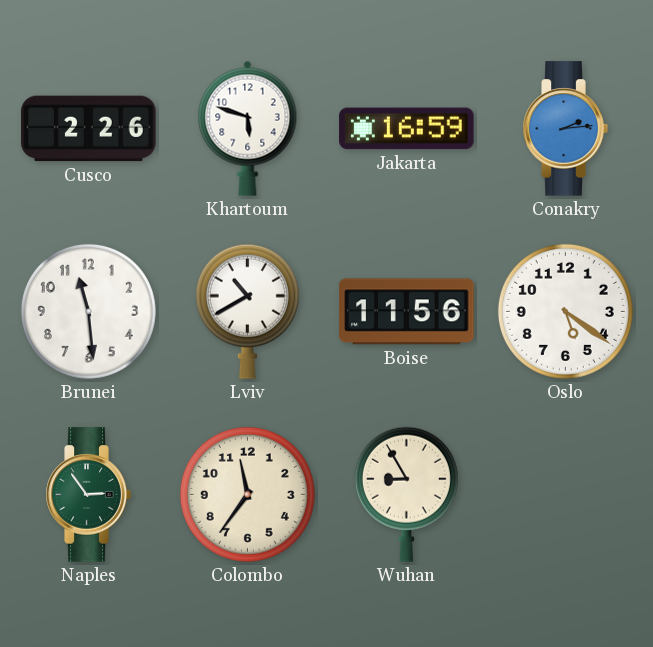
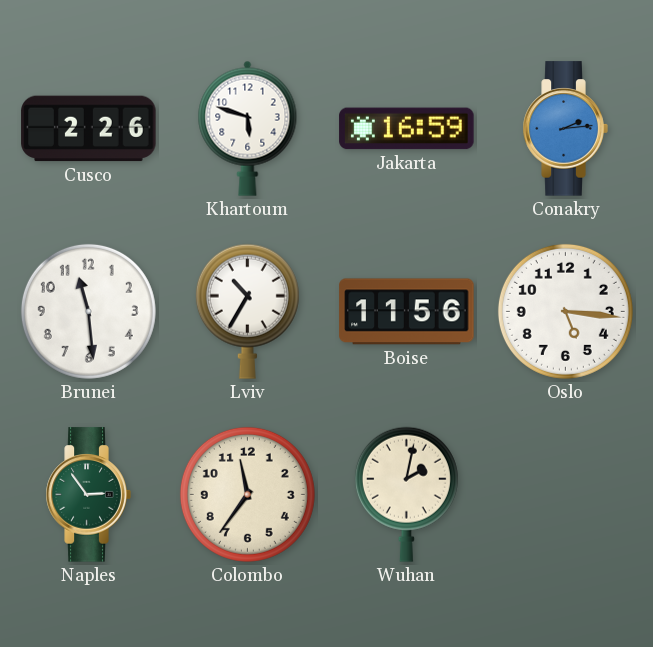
Lviv: 10:40 -> 10:35 (247, 311)
Oslo: 5:21 -> 5:16 (565, 311)
Wuhan: 8:55 -> 2:02 (406, 494)
